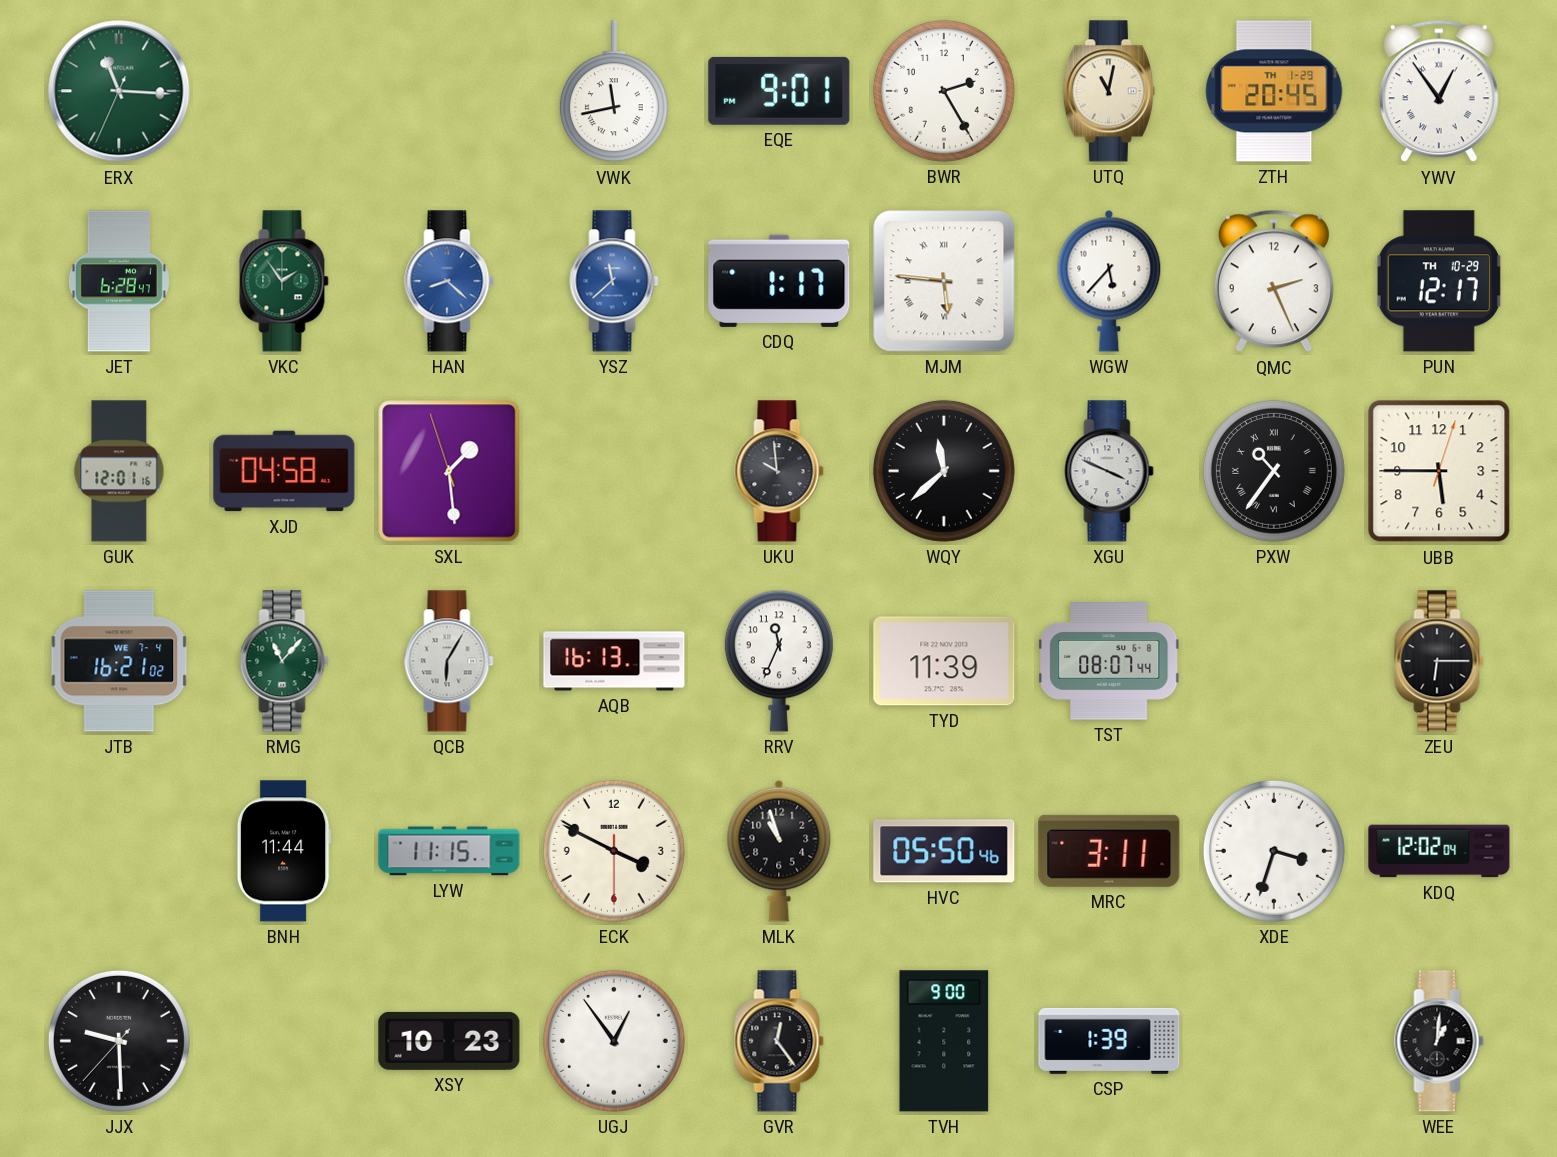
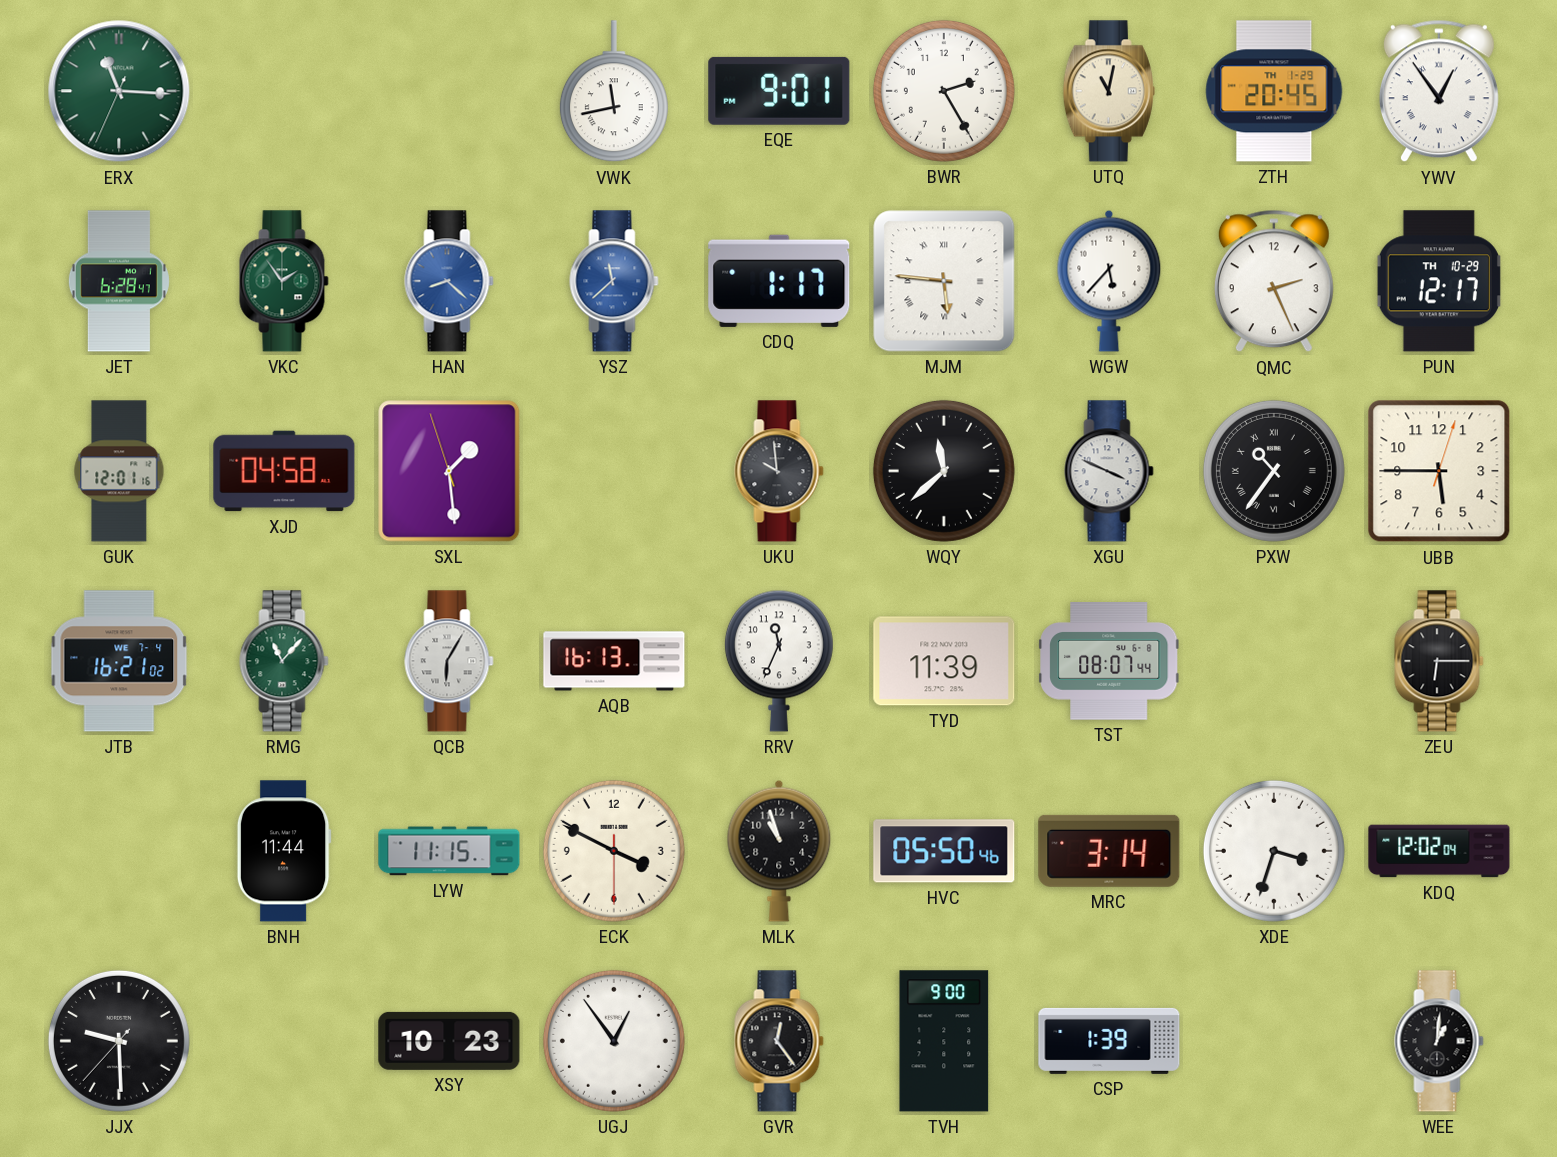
MRC: 3:11 -> 3:14 (1109, 851)
